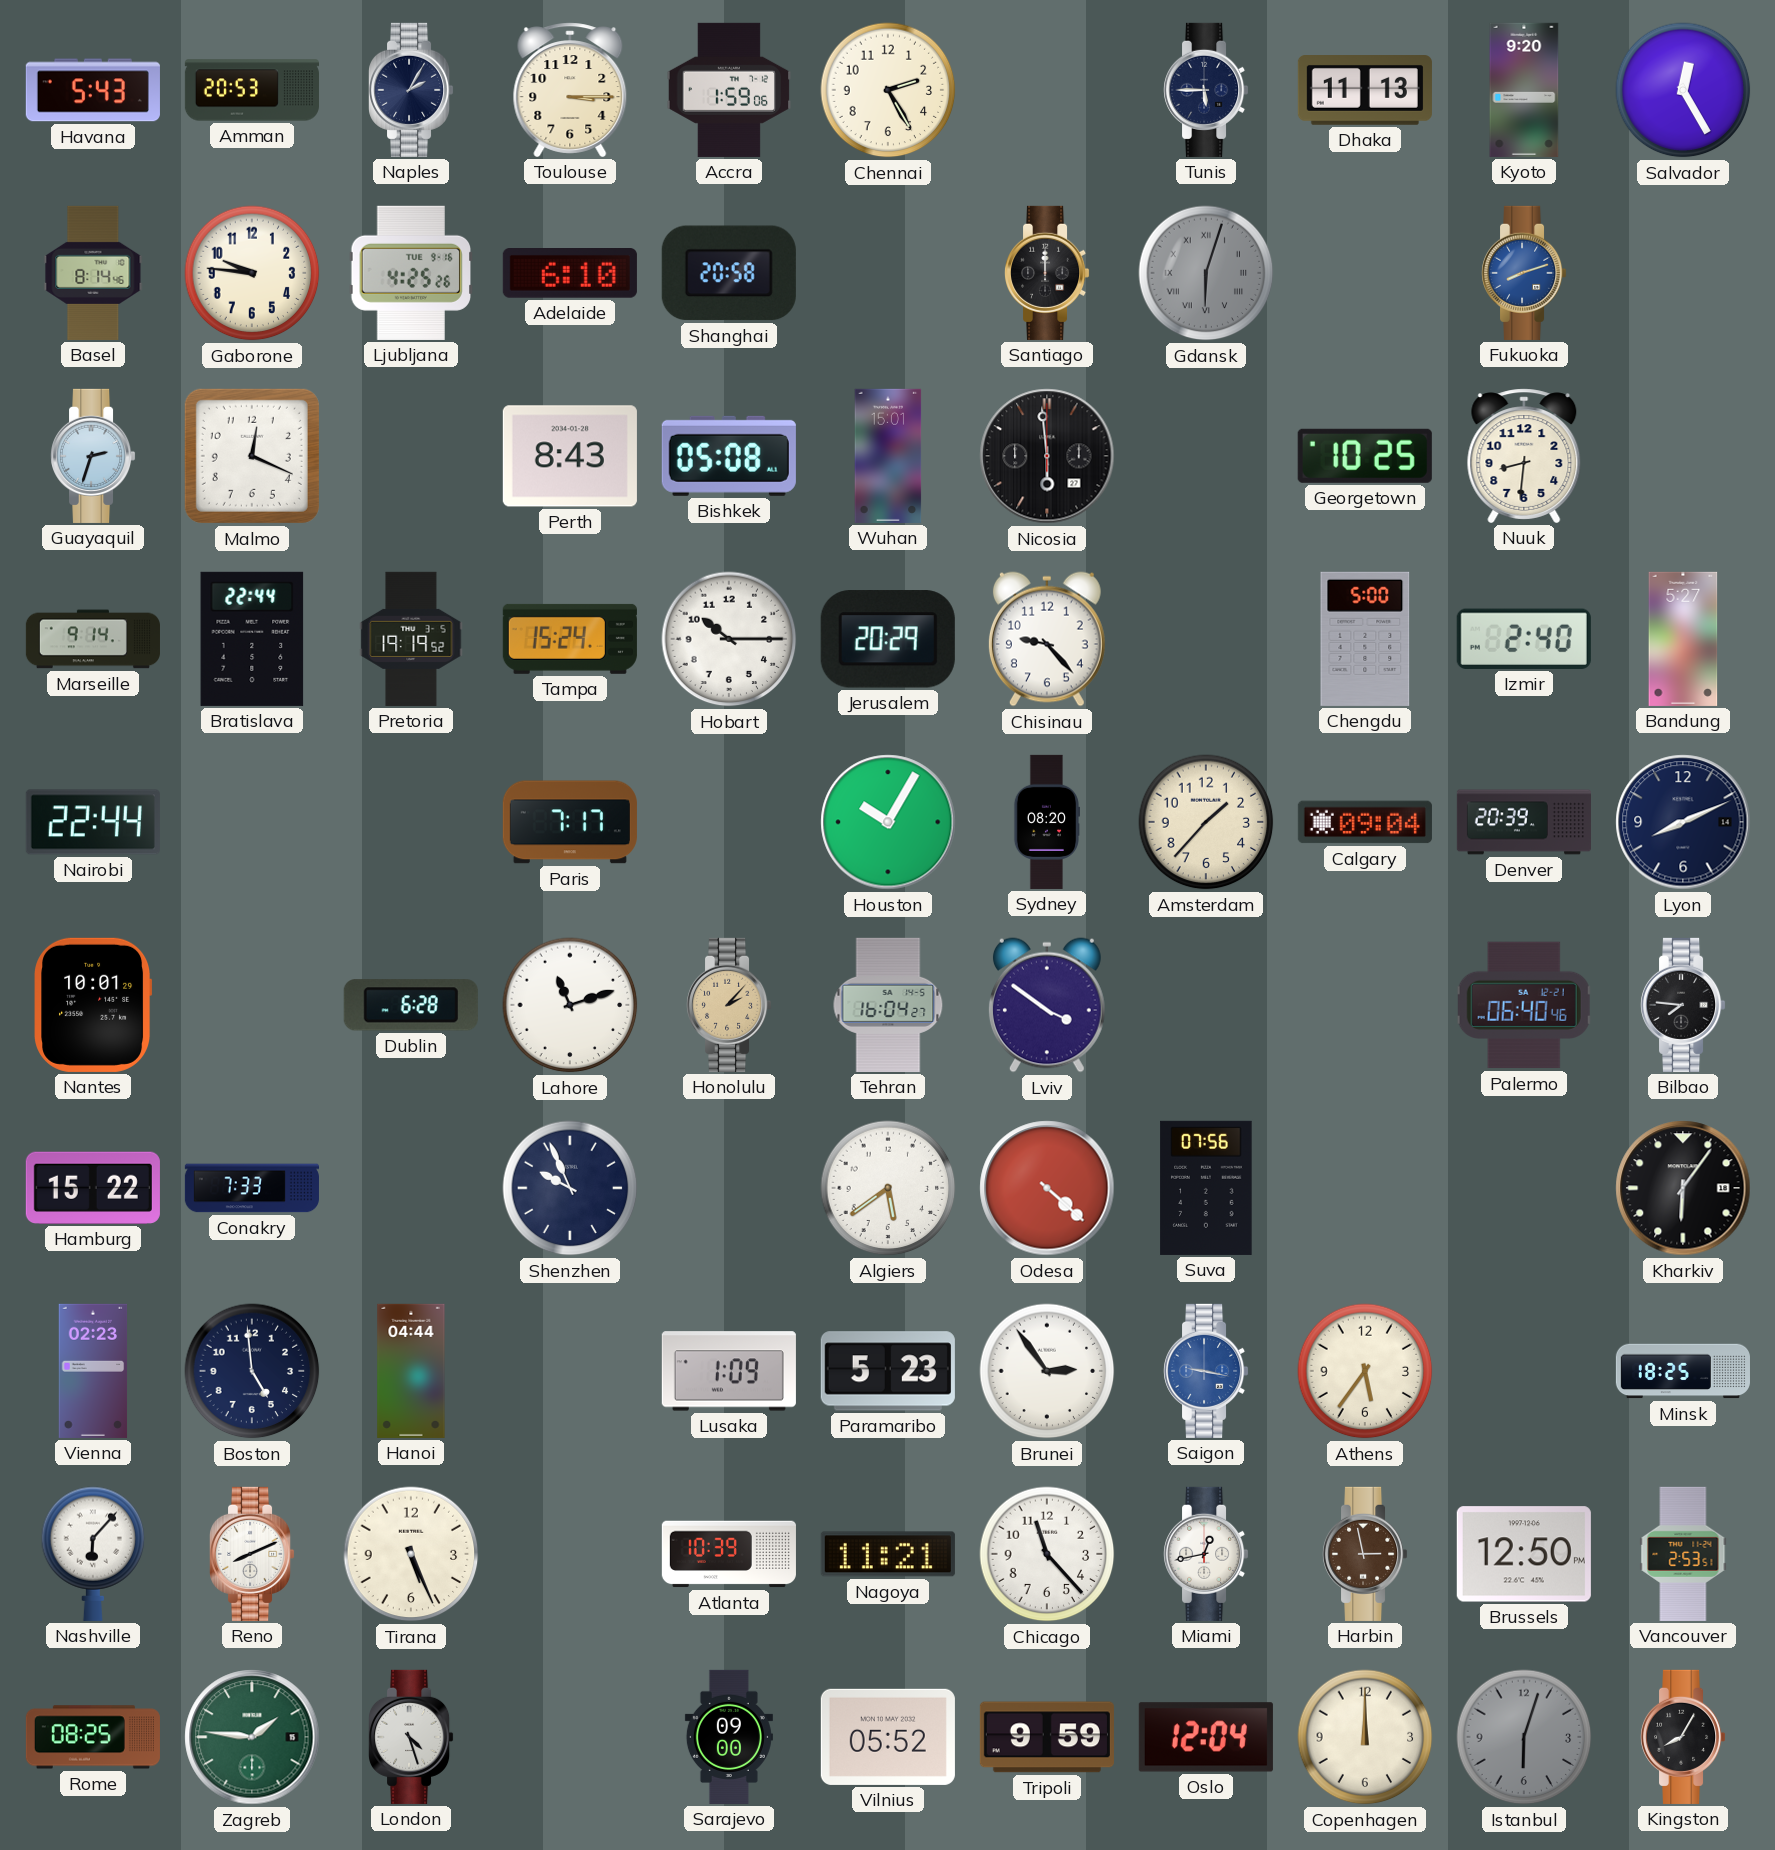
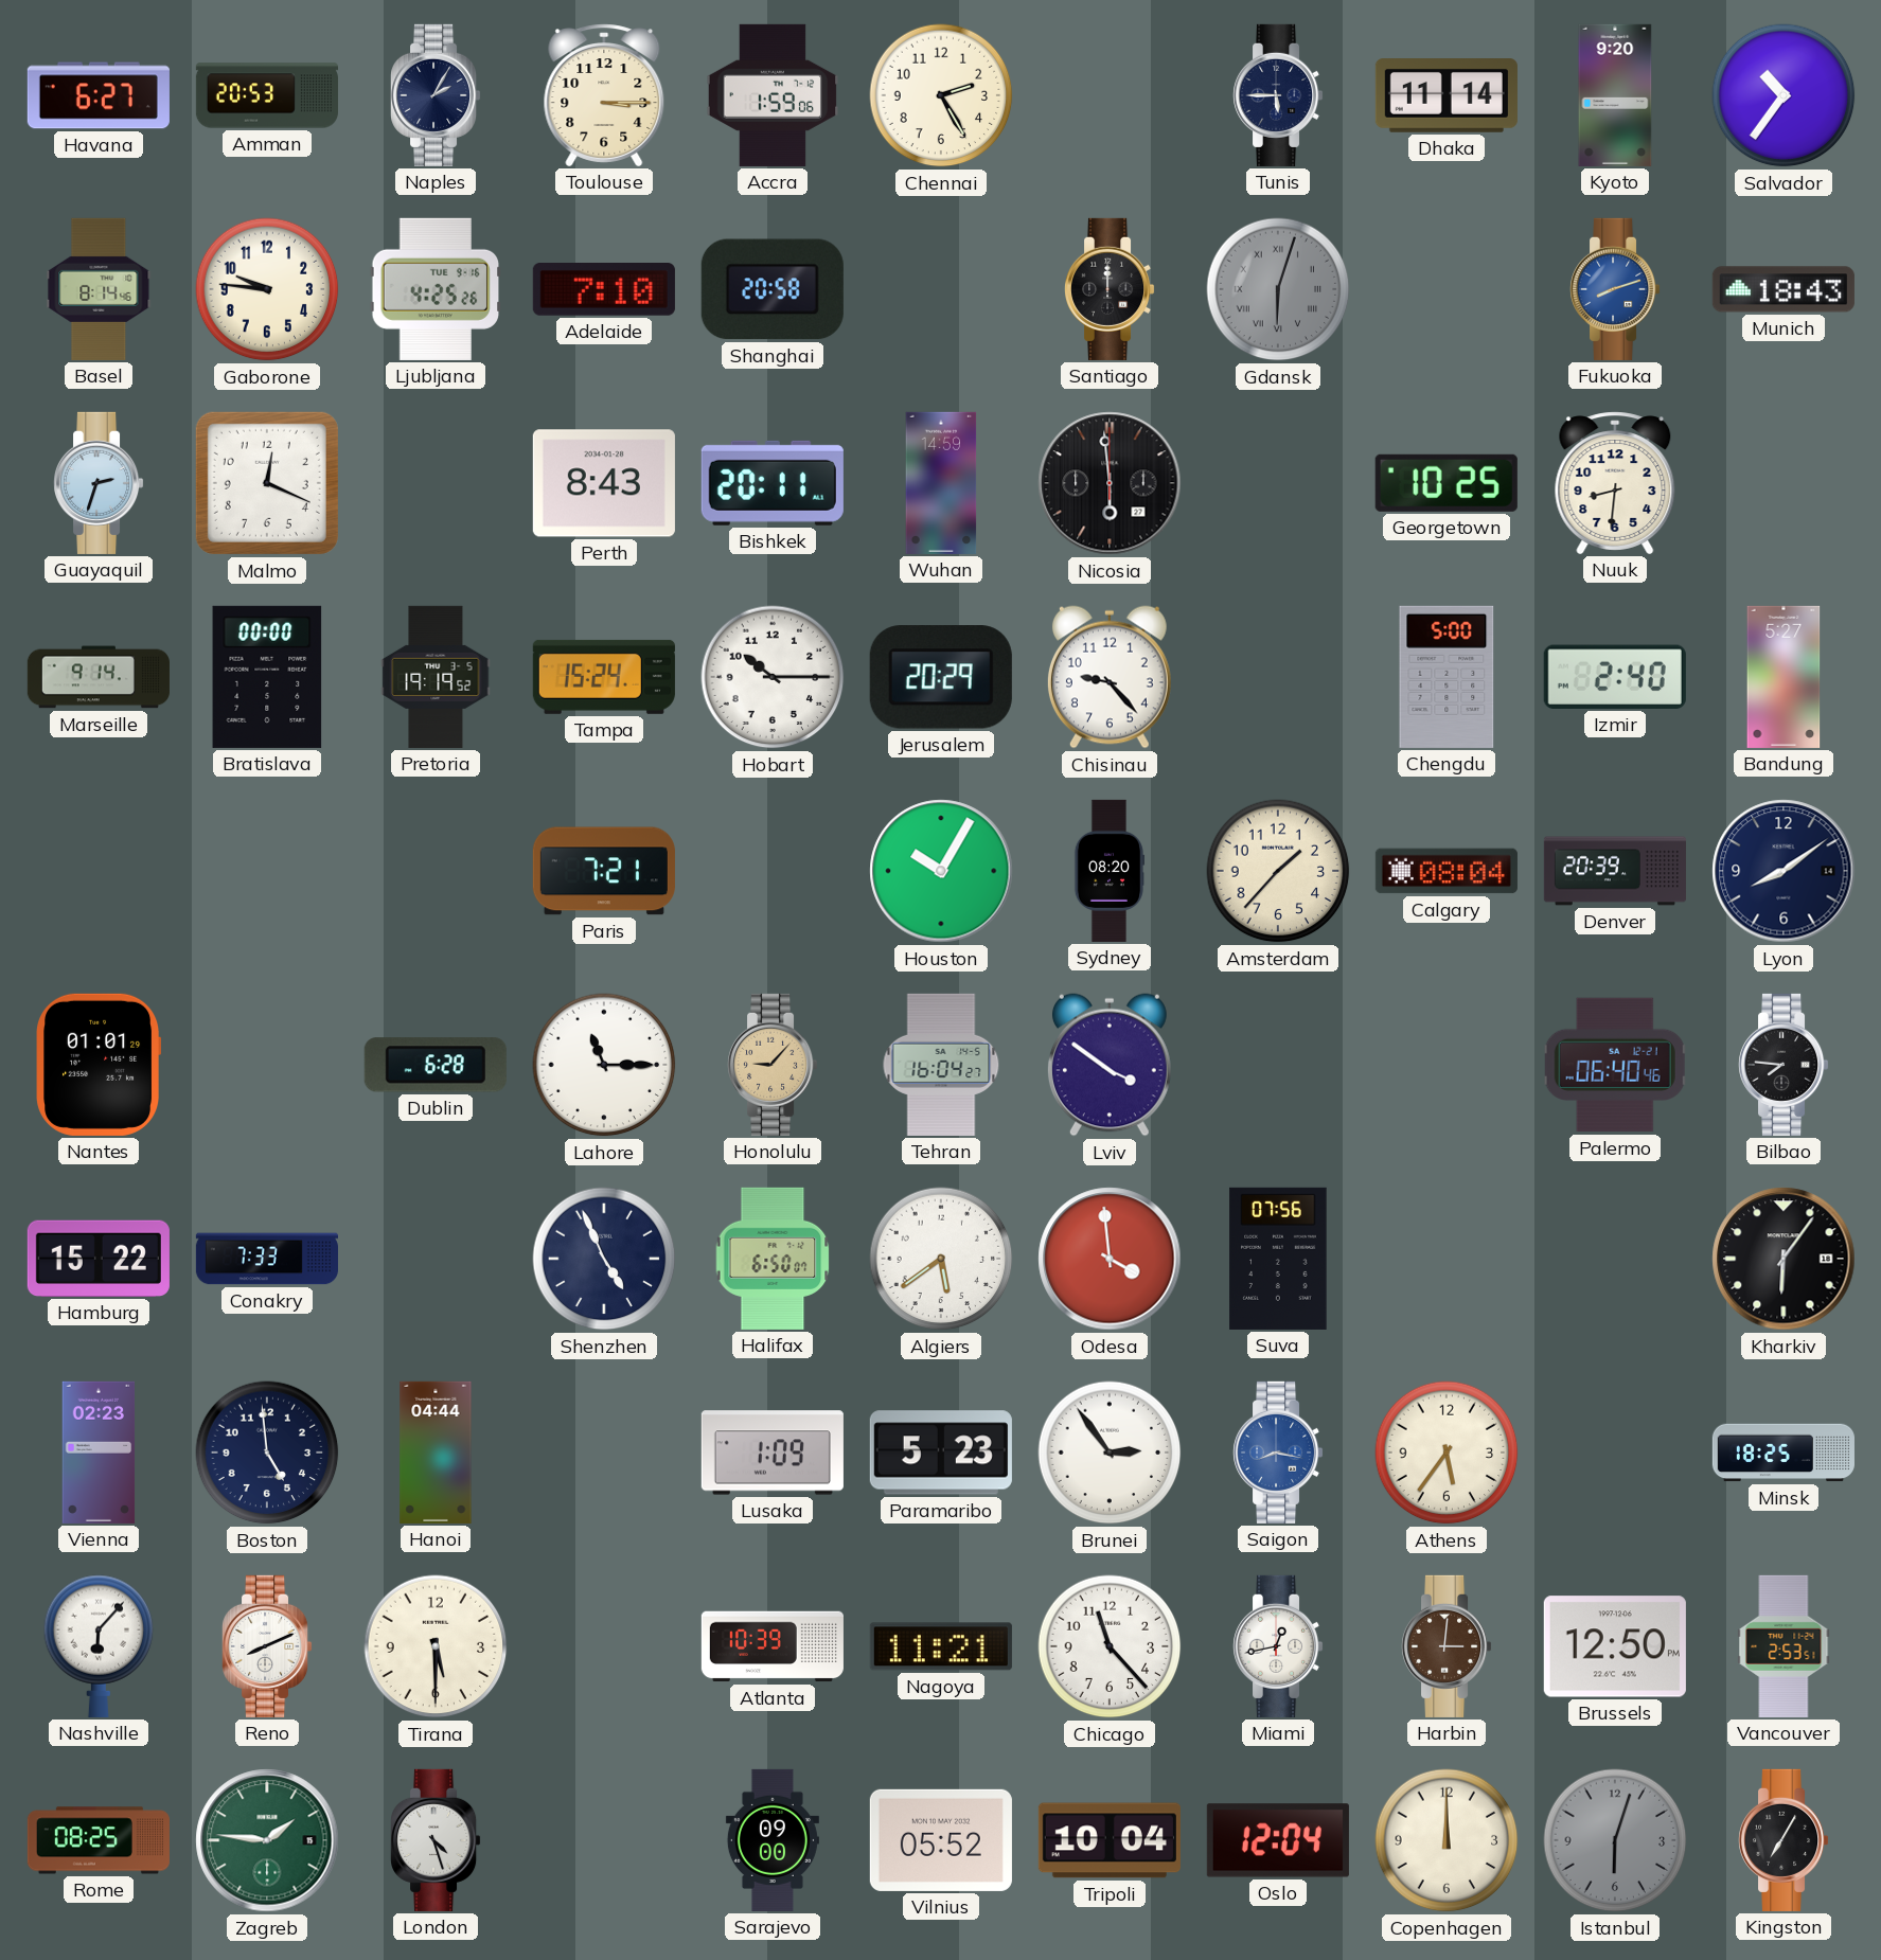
Havana: 5:43 -> 6:27 (99, 95)
Dhaka: 11:13 -> 11:14 (1447, 96)
Salvador: 12:25 -> 10:36 (1784, 95)
Adelaide: 6:10 -> 7:10 (604, 290)
Munich: none -> 18:43 (1784, 289)
Bishkek: 05:08 -> 20:11 (773, 483)
Wuhan: 15:01 -> 14:59 (941, 483)
Bratislava: 22:44 -> 00:00 (267, 677)
Nairobi: 22:44 -> none (93, 822)
Paris: 7:17 -> 7:21 (604, 871)
Calgary: 09:04 -> 08:04 (1447, 871)
Lyon: 8:11 -> 8:09 (1784, 871)
Nantes: 10:01 -> 01:01 (99, 1065)
Lahore: 11:12 -> 11:15 (604, 1065)
Honolulu: 2:07 -> 9:07 (774, 1065)
Shenzhen: 9:56 -> 4:56 (604, 1259)
Halifax: none -> 6:50 (773, 1259)
Odesa: 4:22 -> 3:59 (1110, 1259)
Saigon: 9:17 -> 8:17 (1279, 1453)
Tirana: 5:26 -> 5:30 (436, 1646)
Harbin: 2:58 -> 3:01 (1448, 1646)
Tripoli: 9:59 -> 10:04 (1110, 1840)
Kingston: 8:05 -> 7:05 (1785, 1840)
